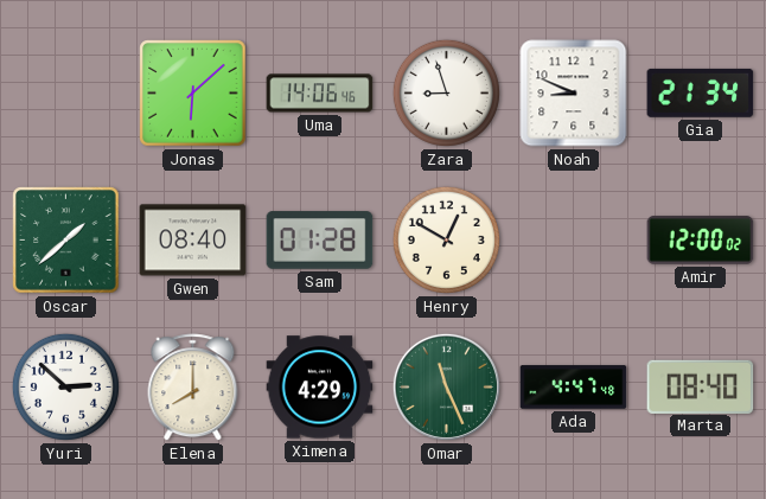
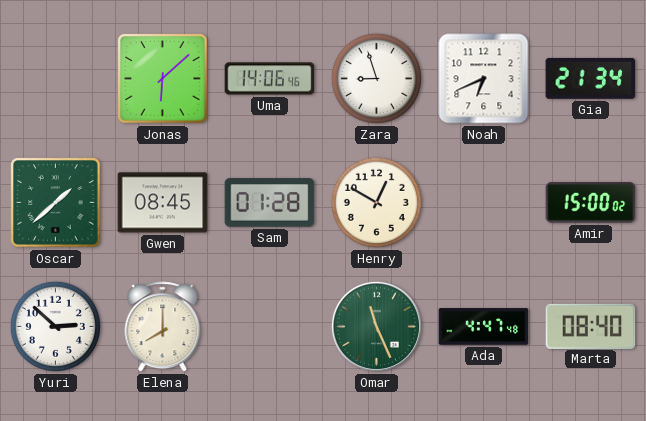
Noah: 8:49 -> 6:41 (484, 79)
Gwen: 08:40 -> 08:45 (163, 203)
Amir: 12:00 -> 15:00 (591, 203)
Ximena: 4:29 -> none (320, 388)
